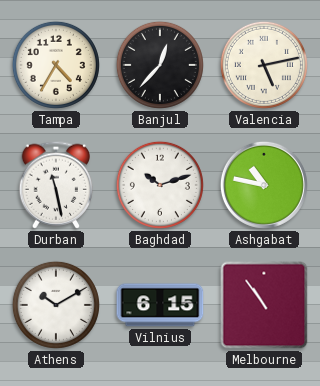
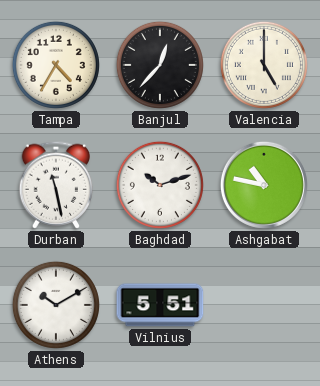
Valencia: 5:13 -> 5:00 (264, 65)
Vilnius: 6:15 -> 5:51 (160, 305)
Melbourne: 10:54 -> none (264, 305)
